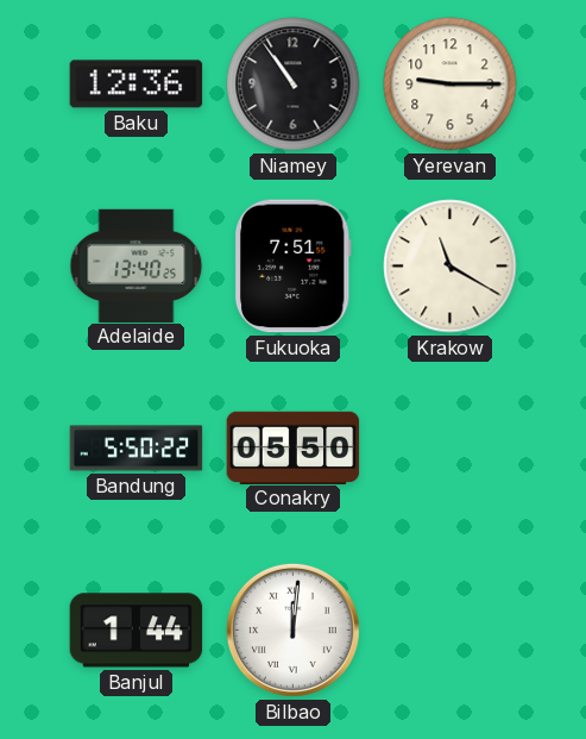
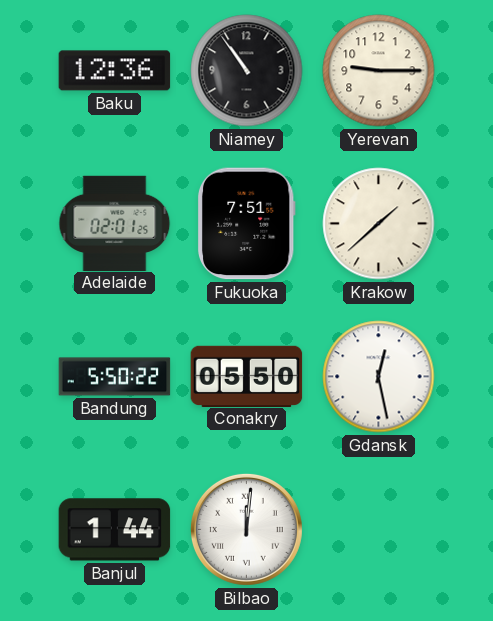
Adelaide: 13:40 -> 02:01 (115, 223)
Krakow: 11:20 -> 1:38 (379, 224)
Gdansk: none -> 12:28 (379, 377)
